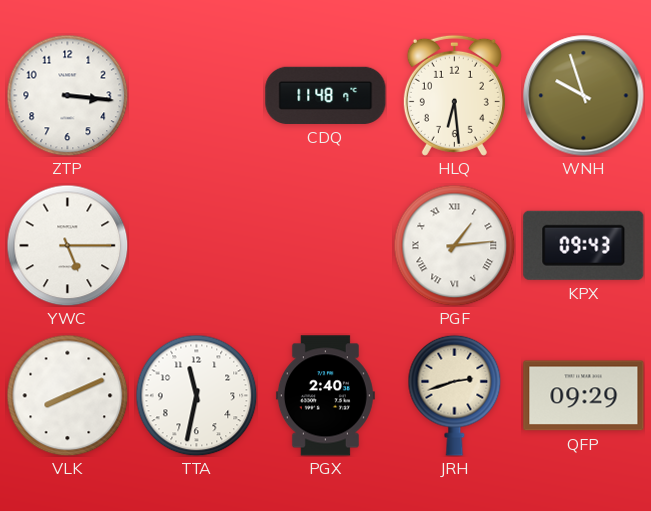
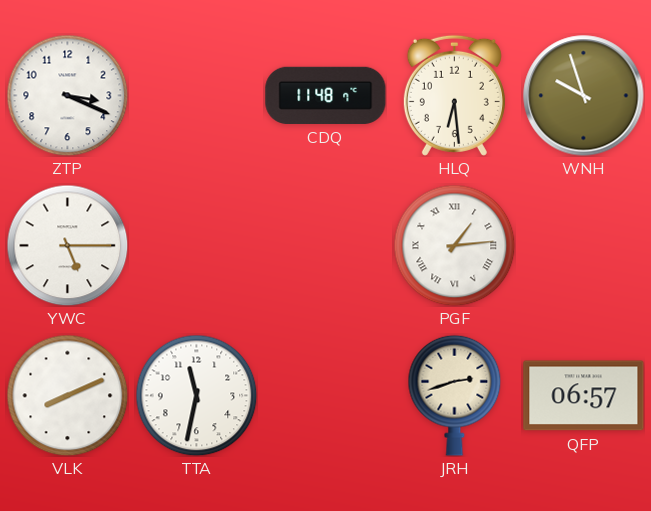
ZTP: 3:16 -> 3:19 (67, 95)
KPX: 09:43 -> none (584, 245)
PGX: 2:40 -> none (325, 396)
QFP: 09:29 -> 06:57 (584, 396)
